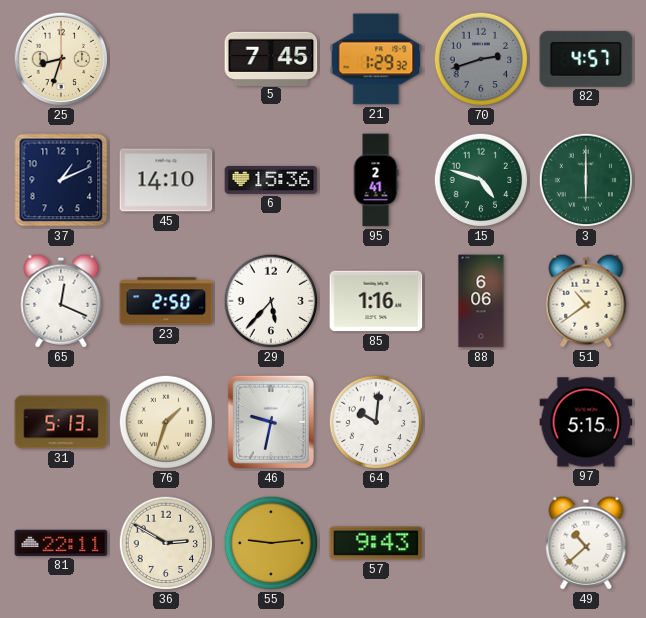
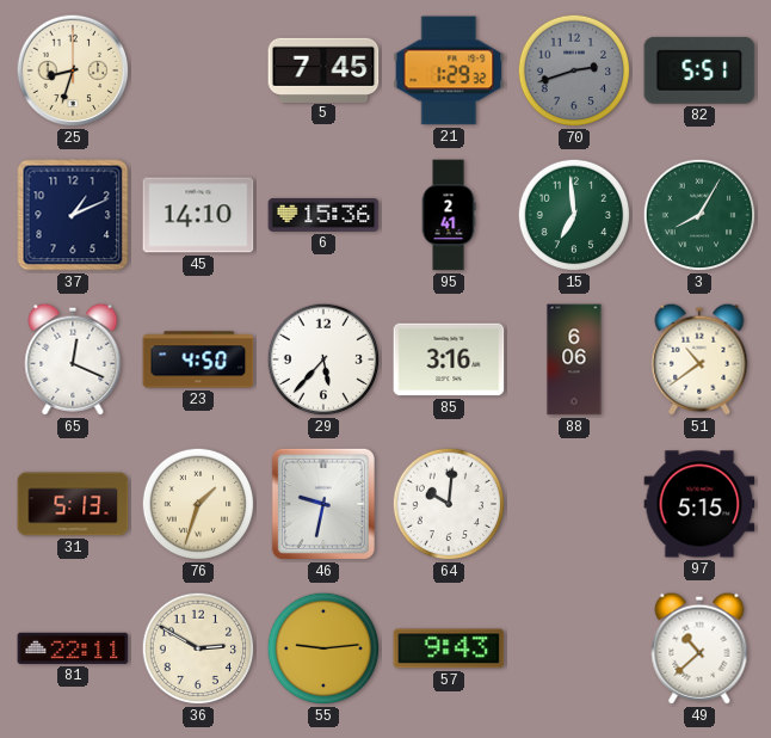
82: 4:57 -> 5:51 (699, 70)
15: 4:48 -> 6:59 (574, 215)
3: 6:00 -> 8:05 (699, 215)
23: 2:50 -> 4:50 (198, 359)
85: 1:16 -> 3:16 (449, 359)
